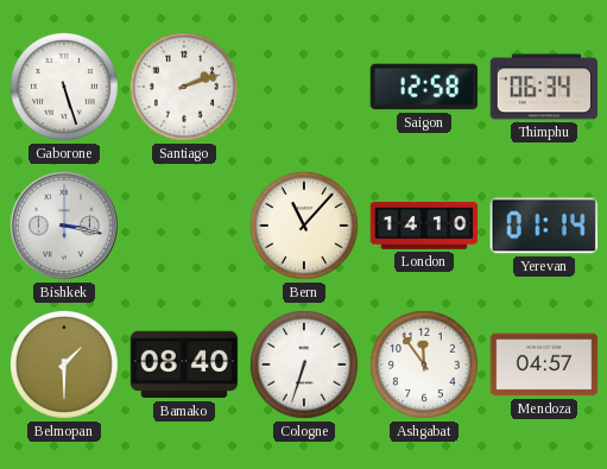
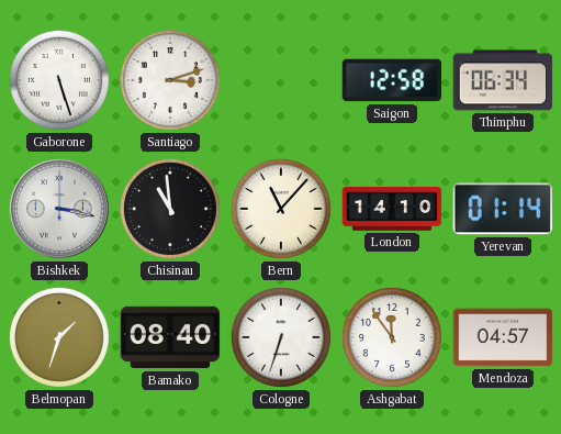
Santiago: 2:12 -> 3:12 (170, 80)
Chisinau: none -> 10:59 (170, 209)
Belmopan: 1:30 -> 1:33 (59, 337)
